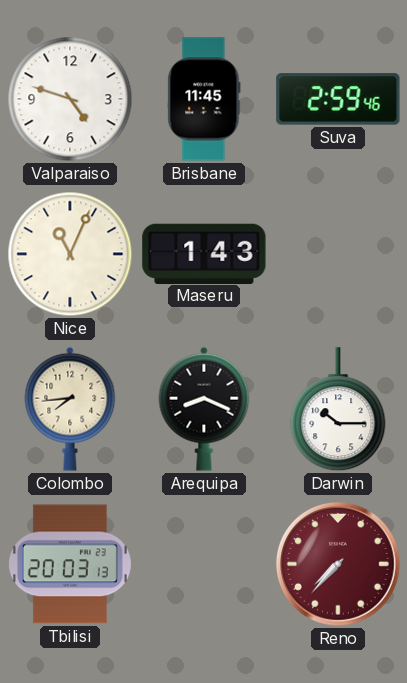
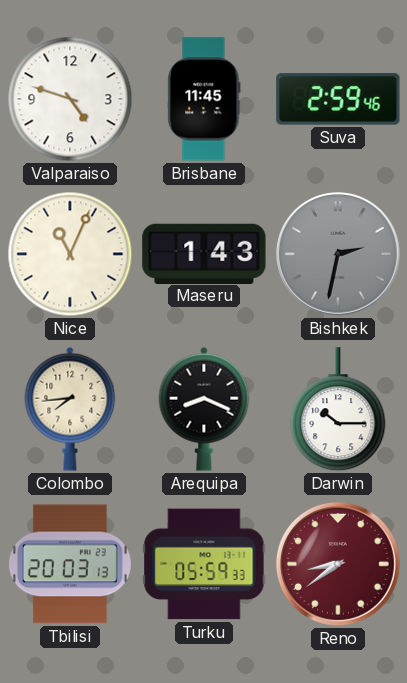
Bishkek: none -> 2:32 (338, 254)
Turku: none -> 05:59 (204, 564)
Reno: 7:37 -> 8:39 (338, 564)
